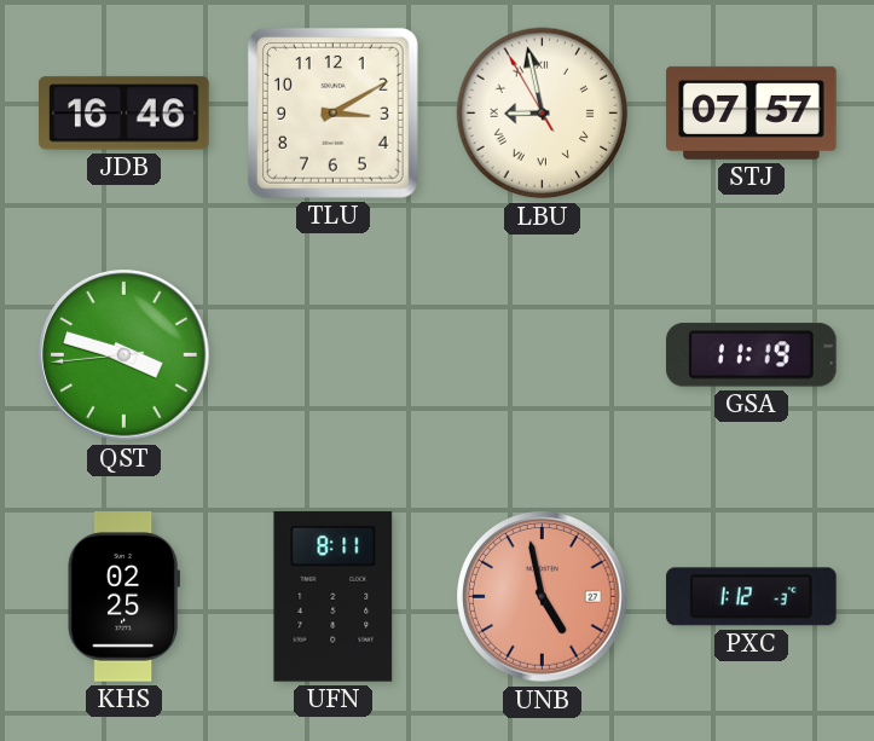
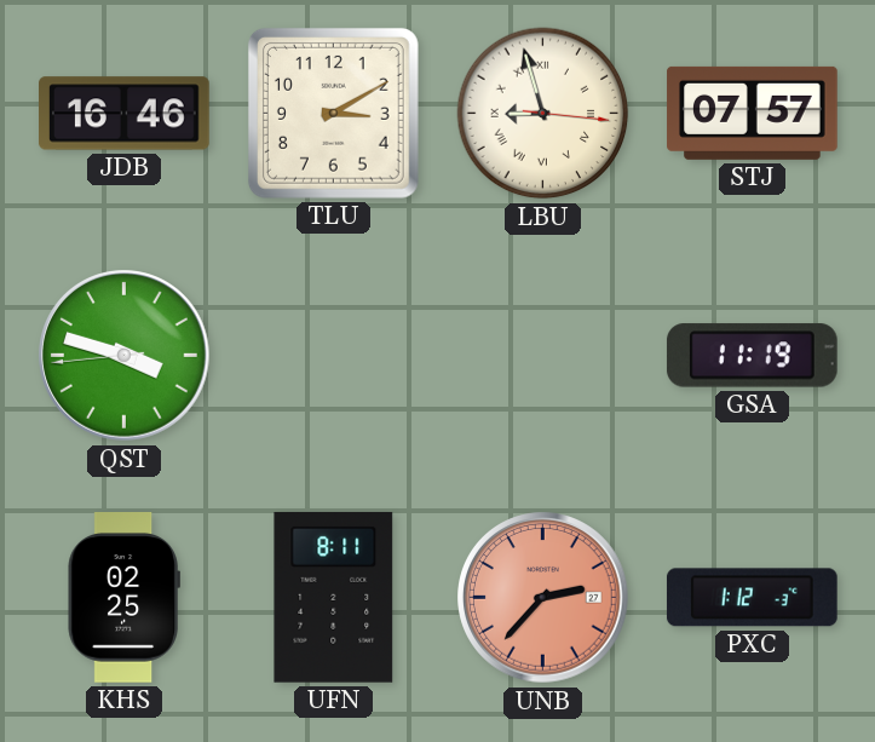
LBU: 8:57:55 -> 8:57:16 (543, 114)
UNB: 4:58 -> 2:37 (543, 598)
